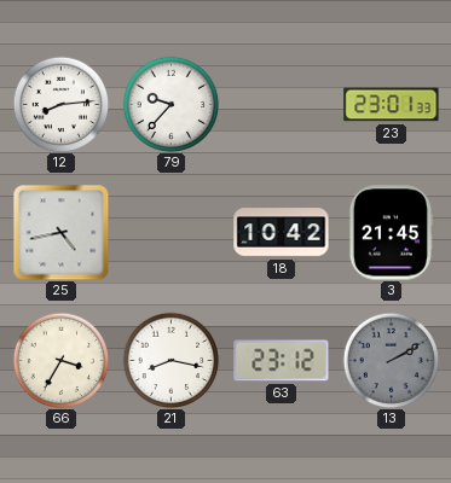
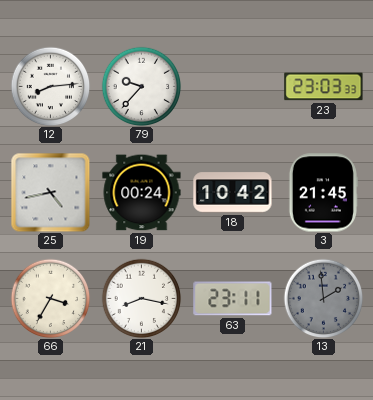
23: 23:01 -> 23:03 (324, 87)
19: none -> 00:24 (142, 193)
63: 23:12 -> 23:11 (233, 299)
13: 2:10 -> 1:59 (323, 298)
